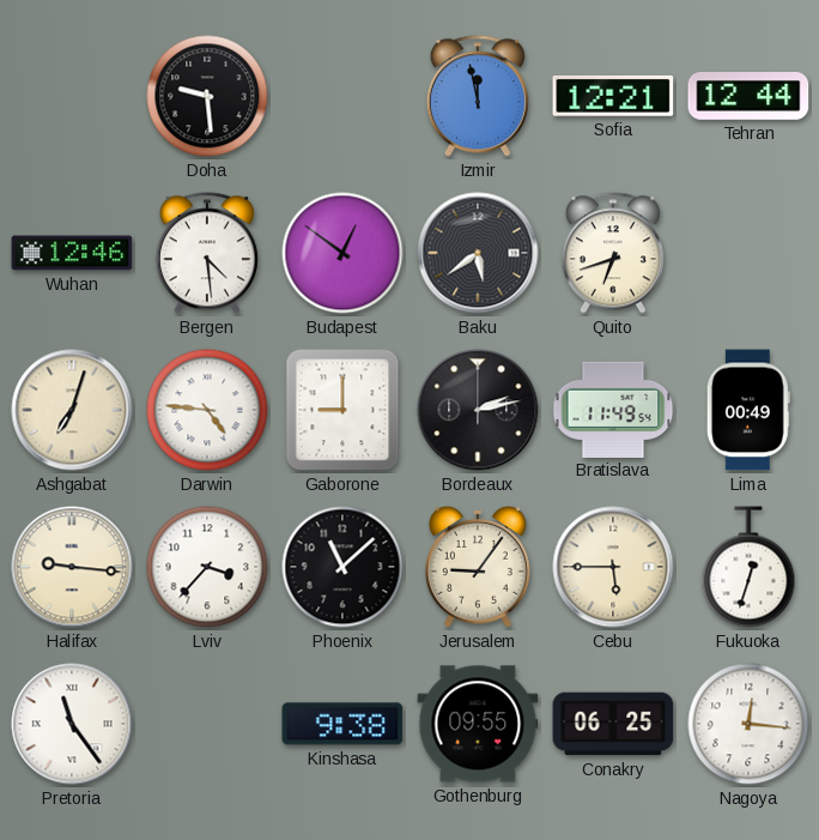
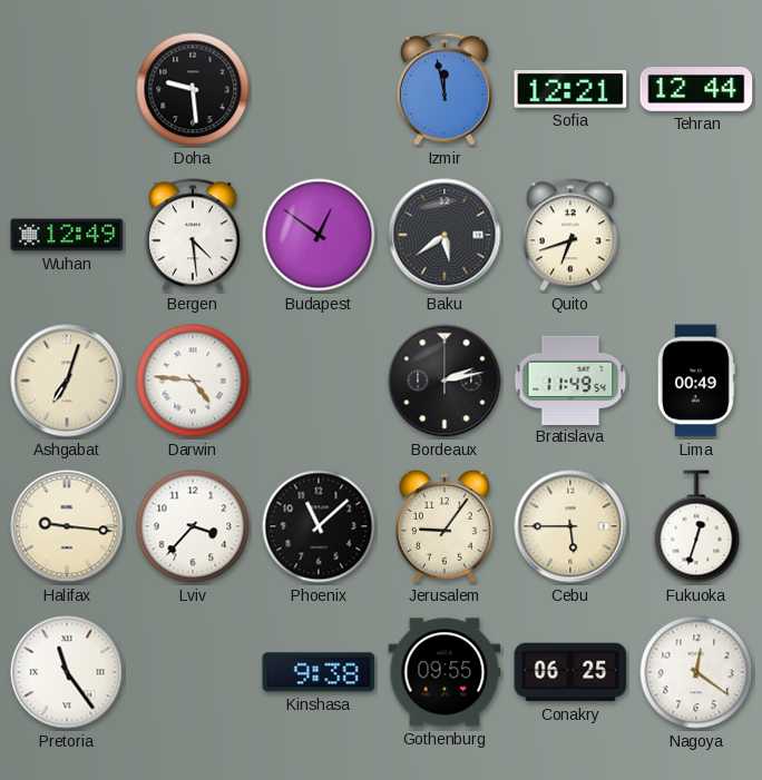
Wuhan: 12:46 -> 12:49 (67, 235)
Gaborone: 9:00 -> none (342, 410)
Nagoya: 12:16 -> 12:21 (696, 672)
